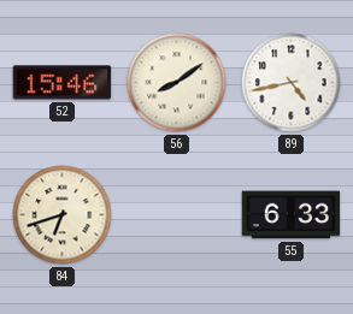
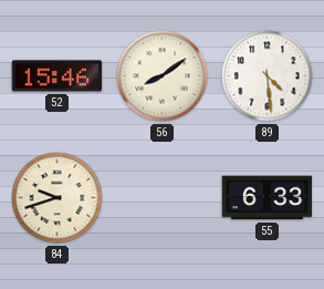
89: 4:43 -> 4:29 (268, 76)
84: 6:42 -> 9:42 (58, 198)
